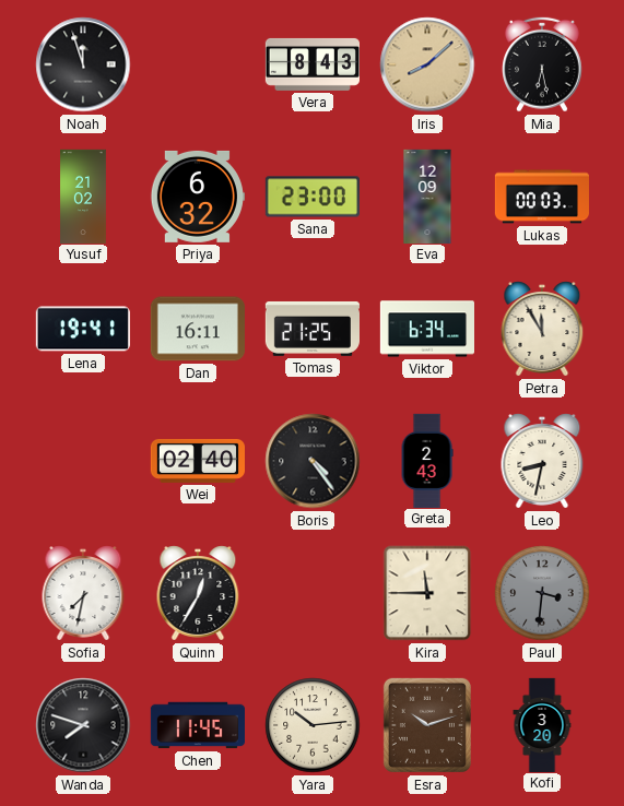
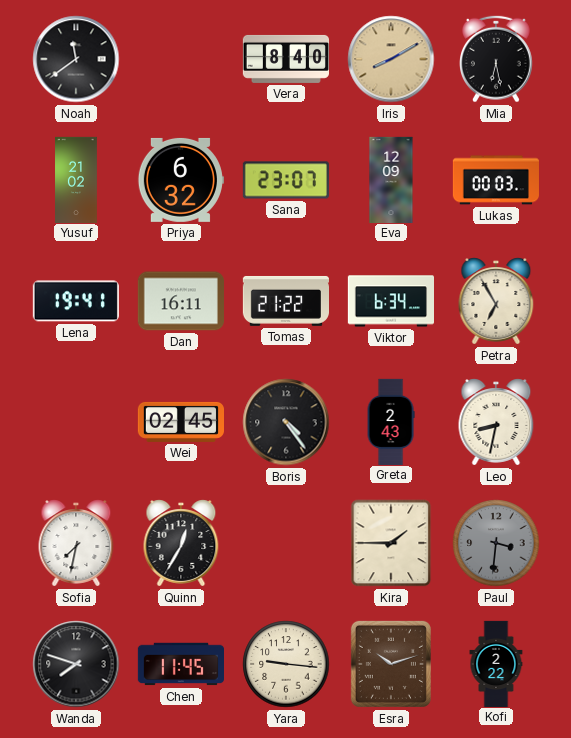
Noah: 11:57 -> 11:39 (76, 59)
Vera: 8:43 -> 8:40 (285, 59)
Iris: 8:08 -> 8:10 (391, 59)
Sana: 23:00 -> 23:07 (286, 180)
Tomas: 21:25 -> 21:22 (285, 301)
Petra: 11:55 -> 6:55 (496, 301)
Wei: 02:40 -> 02:45 (180, 422)
Kira: 11:45 -> 1:45 (391, 543)
Yara: 10:14 -> 9:16 (286, 664)
Kofi: 3:20 -> 2:22 (496, 663)
